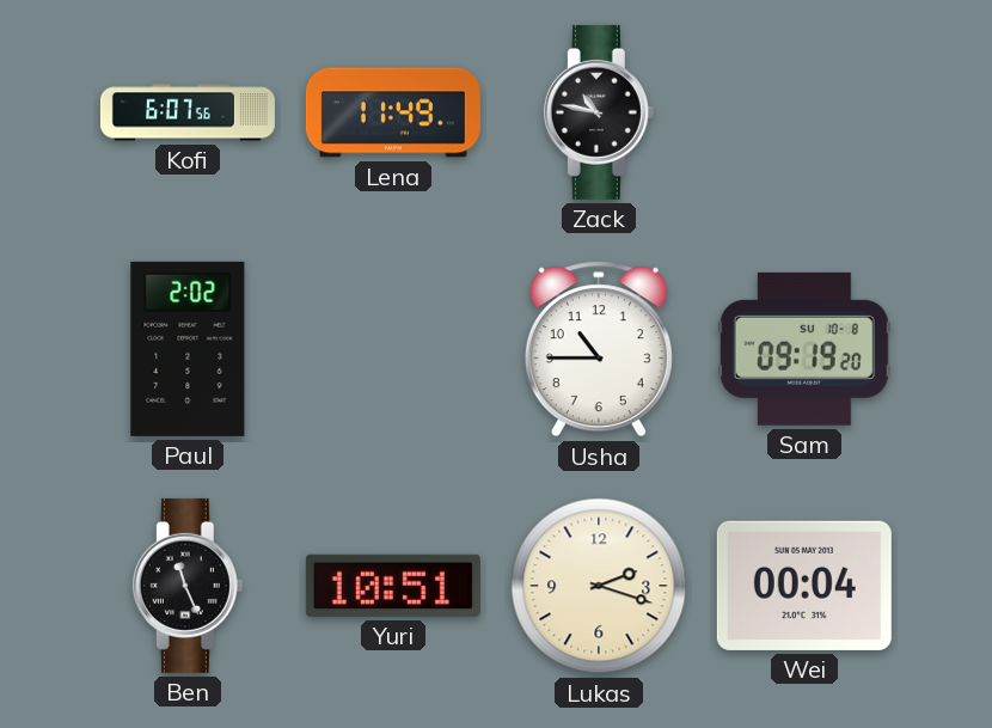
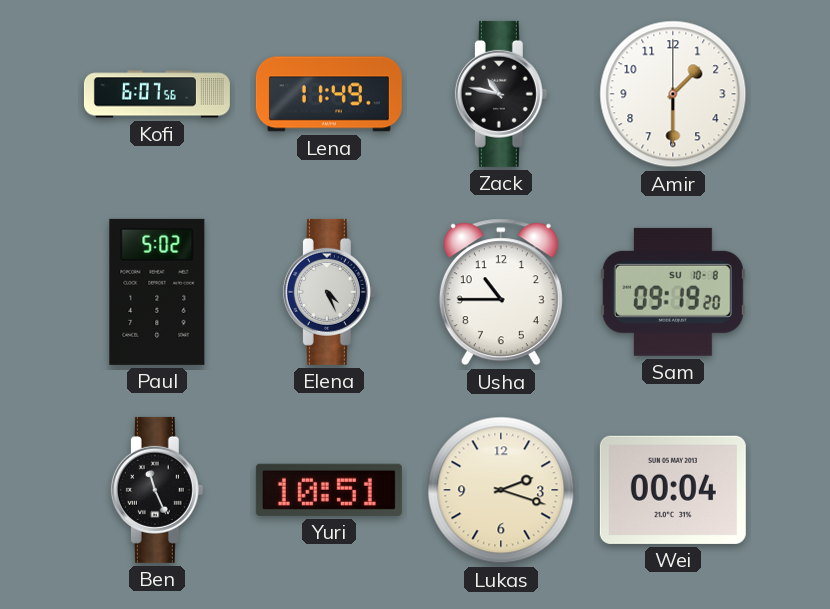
Amir: none -> 1:30 (673, 94)
Paul: 2:02 -> 5:02 (157, 292)
Elena: none -> 4:26 (329, 292)
